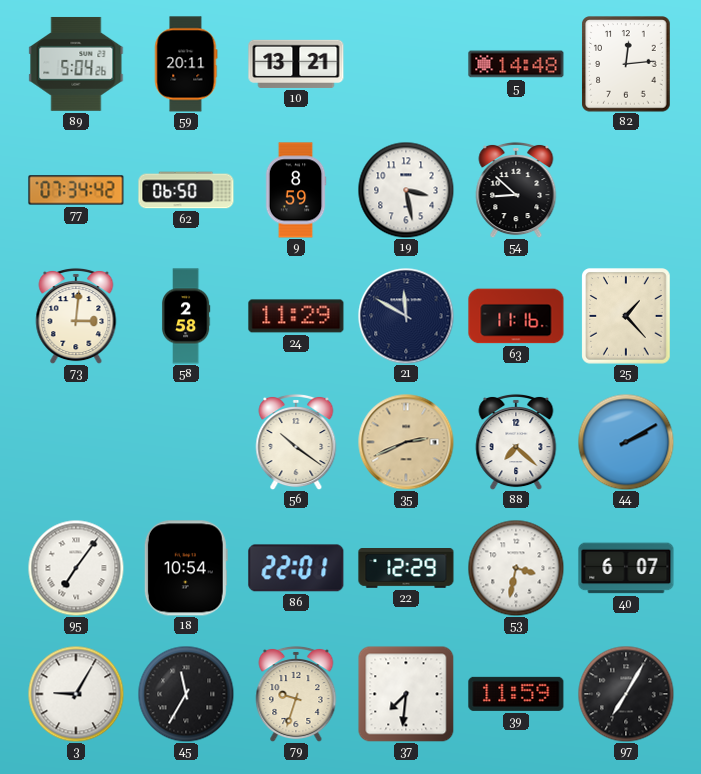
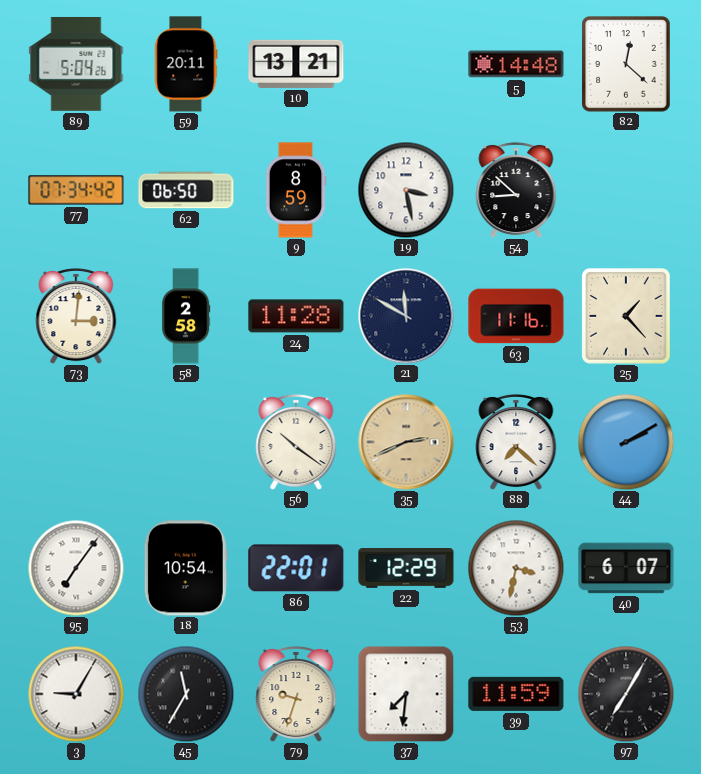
82: 12:14 -> 12:22 (626, 64)
24: 11:29 -> 11:28 (296, 316)
